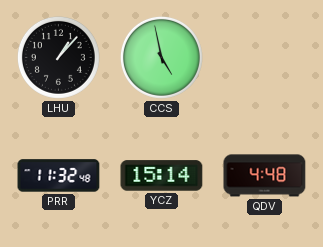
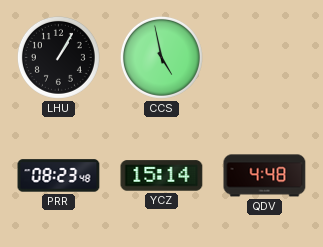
LHU: 1:07 -> 1:05 (58, 57)
PRR: 11:32 -> 08:23 (59, 176)
